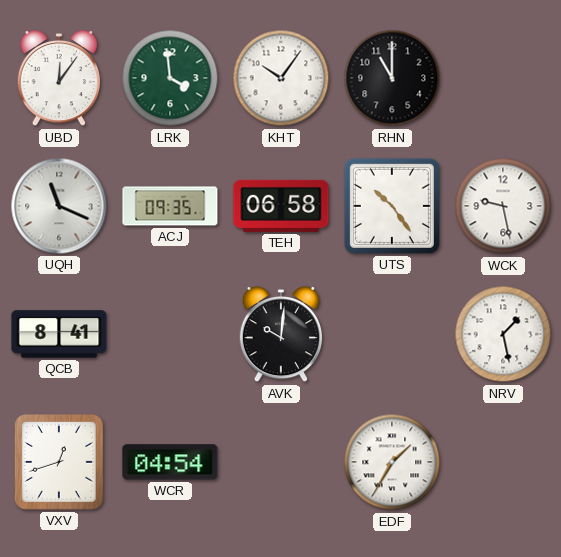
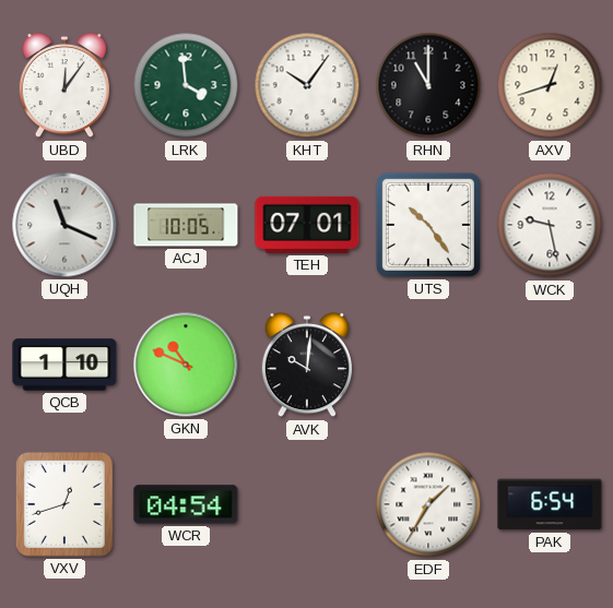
AXV: none -> 12:42 (550, 85)
ACJ: 09:35 -> 10:05 (186, 225)
TEH: 06:58 -> 07:01 (307, 225)
QCB: 8:41 -> 1:10 (64, 365)
GKN: none -> 10:49 (186, 365)
NRV: 1:28 -> none (503, 334)
PAK: none -> 6:54 (550, 504)
